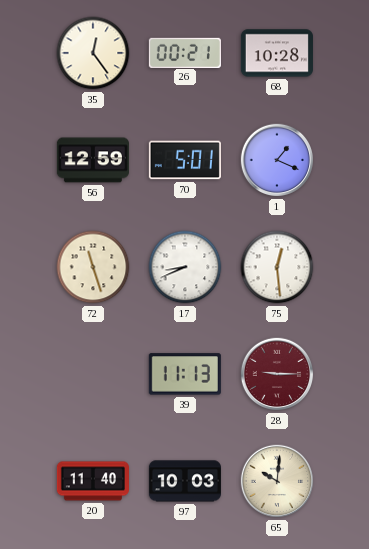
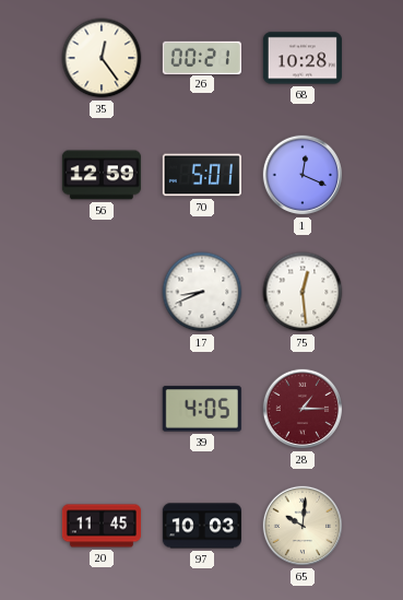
1: 1:19 -> 12:19 (303, 175)
72: 11:27 -> none (93, 267)
39: 11:13 -> 4:05 (202, 409)
28: 9:15 -> 1:15 (303, 409)
20: 11:40 -> 11:45 (102, 526)
